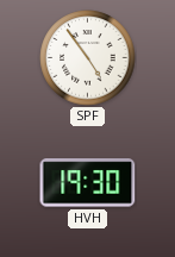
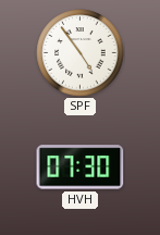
HVH: 19:30 -> 07:30 (81, 168)
